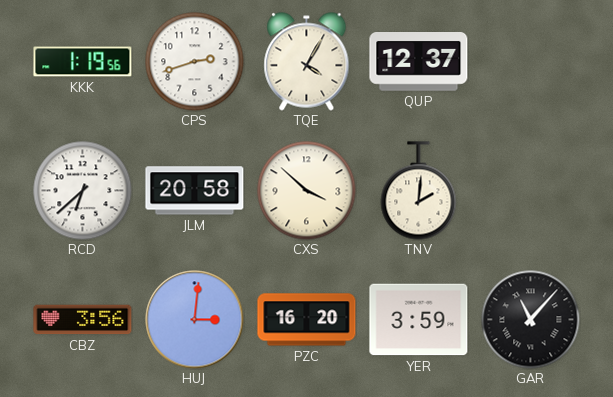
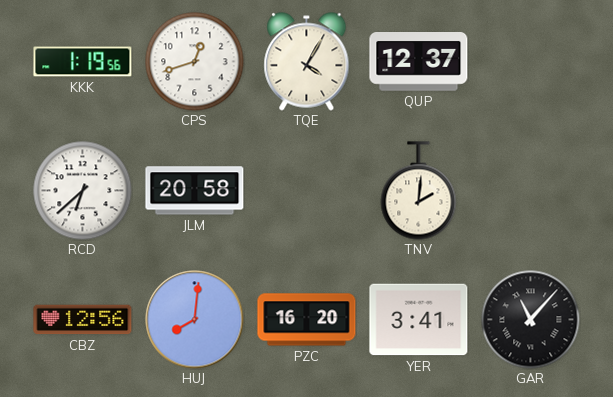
CPS: 2:42 -> 12:42 (195, 62)
CXS: 3:52 -> none (307, 191)
CBZ: 3:56 -> 12:56 (83, 320)
HUJ: 3:01 -> 8:01 (195, 320)
YER: 3:59 -> 3:41 (419, 320)
